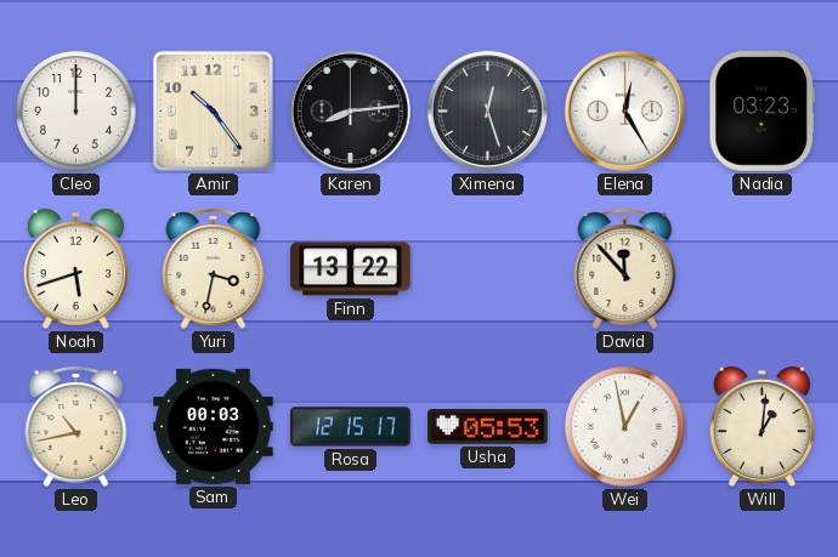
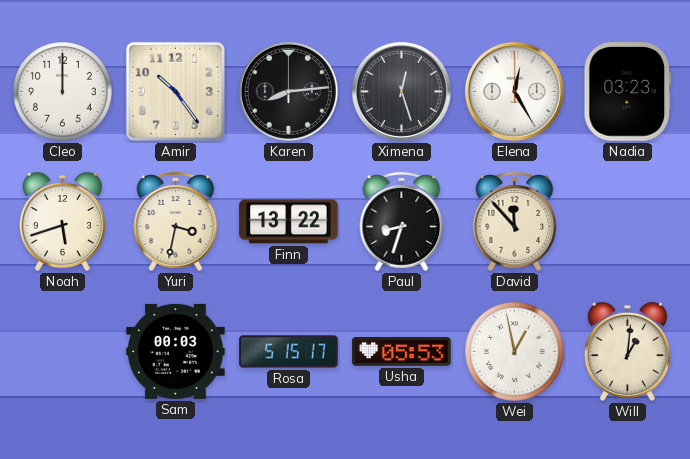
Paul: none -> 8:33 (402, 221)
Leo: 10:43 -> none (77, 426)
Rosa: 12:15 -> 5:15 (289, 352)
